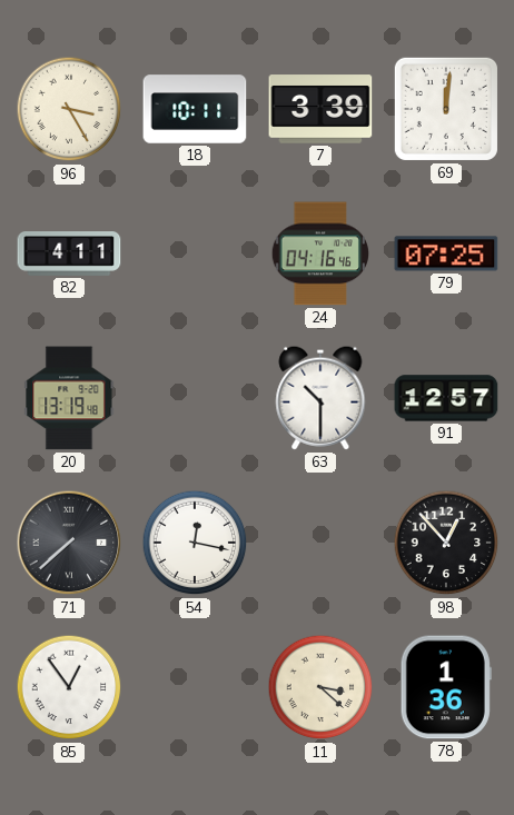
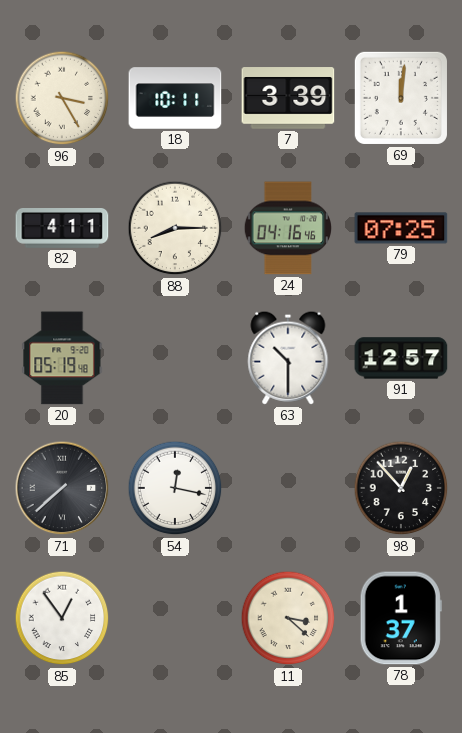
88: none -> 8:15 (175, 228)
20: 13:19 -> 05:19 (62, 358)
78: 1:36 -> 1:37 (401, 618)
